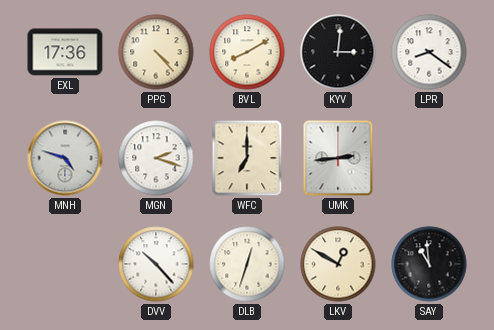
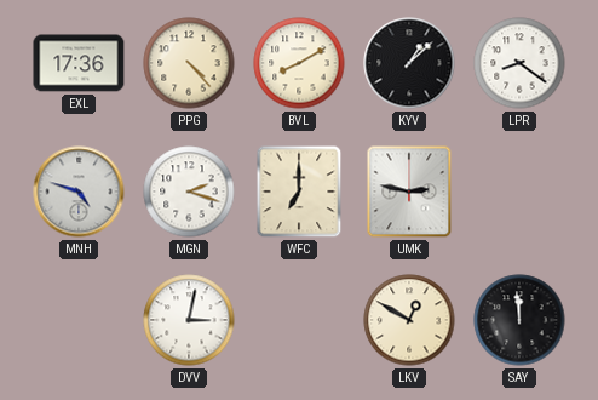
KYV: 3:01 -> 1:08 (409, 63)
UMK: 2:44 -> 2:47 (409, 192)
DVV: 10:23 -> 3:02 (189, 320)
DLB: 12:33 -> none (247, 264)
SAY: 10:59 -> 11:59 (519, 320)
